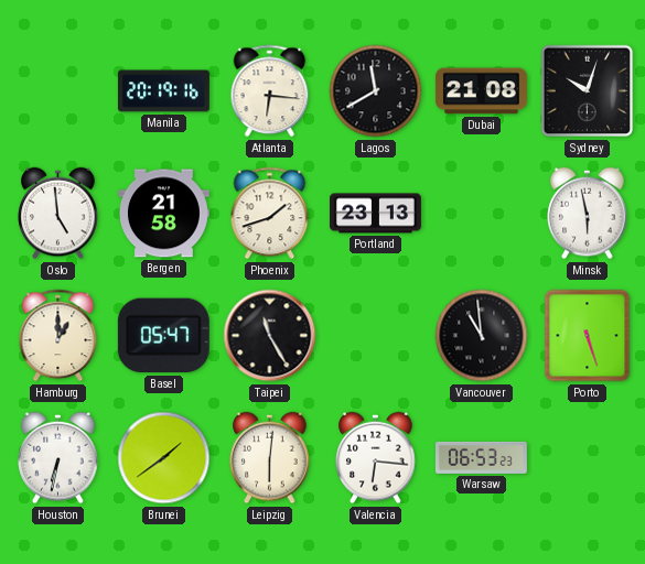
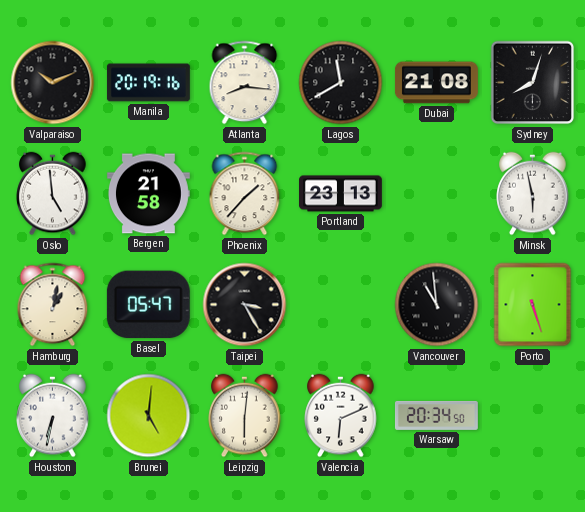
Valparaiso: none -> 10:11 (53, 83)
Atlanta: 6:16 -> 8:16 (245, 83)
Sydney: 10:03 -> 8:03 (533, 83)
Phoenix: 1:42 -> 1:37 (245, 194)
Hamburg: 1:00 -> 1:02 (53, 305)
Taipei: 11:25 -> 3:25 (245, 305)
Brunei: 1:39 -> 5:01 (149, 416)
Valencia: 6:16 -> 6:11 (341, 416)
Warsaw: 06:53 -> 20:34 (436, 415)
